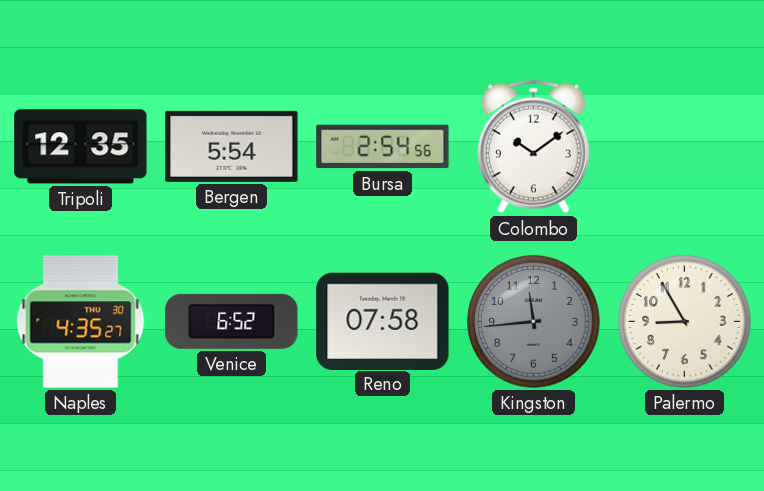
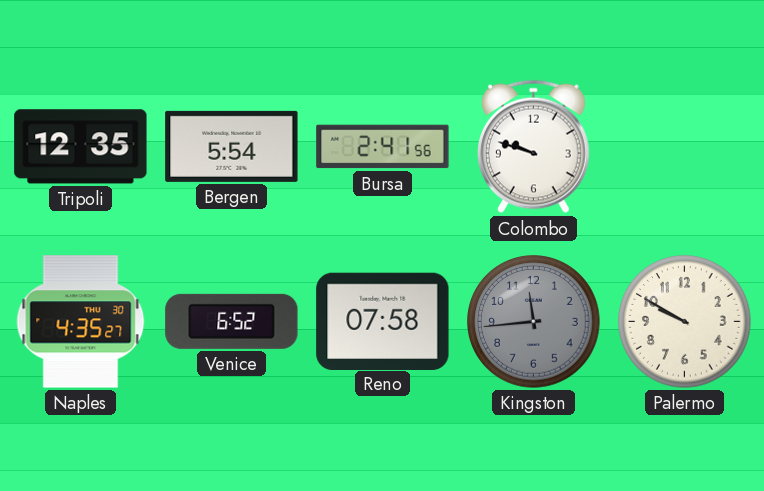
Bursa: 2:54 -> 2:41 (383, 147)
Colombo: 10:09 -> 9:48 (533, 147)
Palermo: 8:55 -> 9:50 (685, 322)
